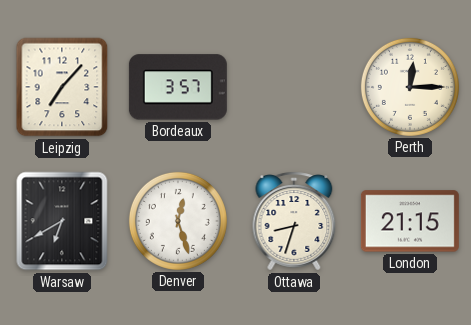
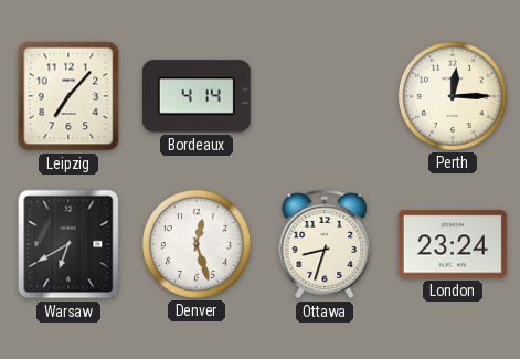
Bordeaux: 3:57 -> 4:14 (197, 96)
London: 21:15 -> 23:24 (453, 244)
